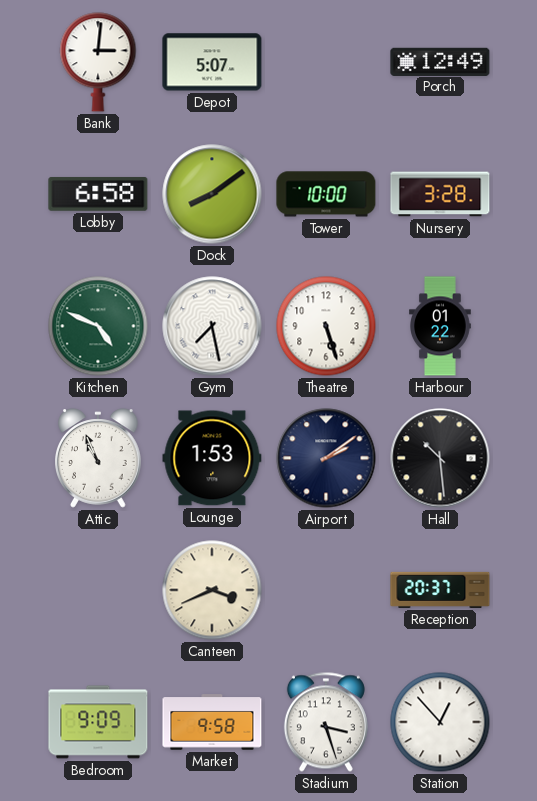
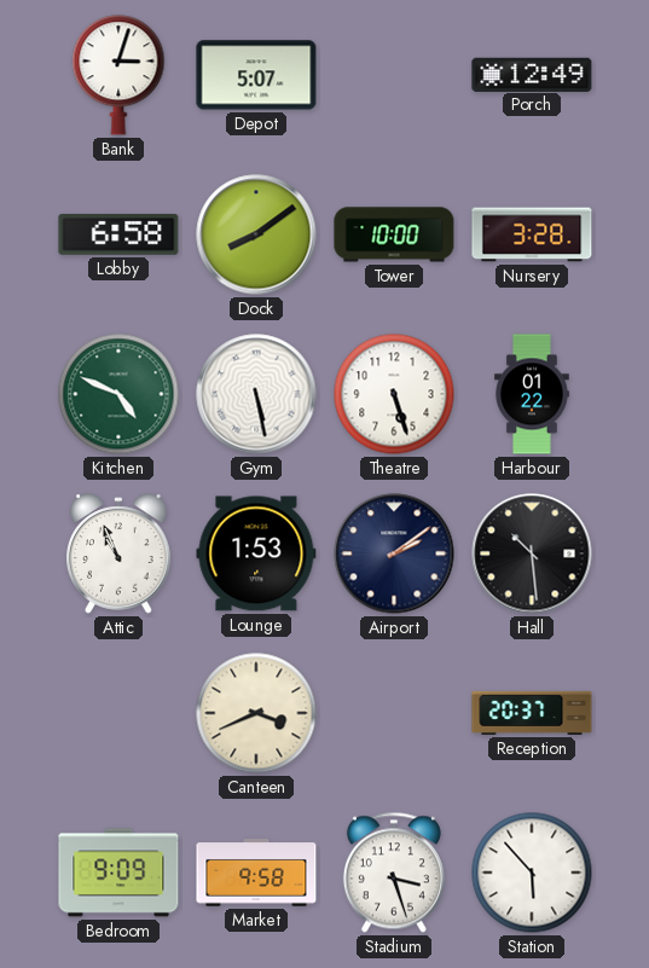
Bank: 3:01 -> 3:03 (118, 75)
Gym: 7:28 -> 5:28 (256, 394)
Station: 12:53 -> 5:53 (532, 873)
